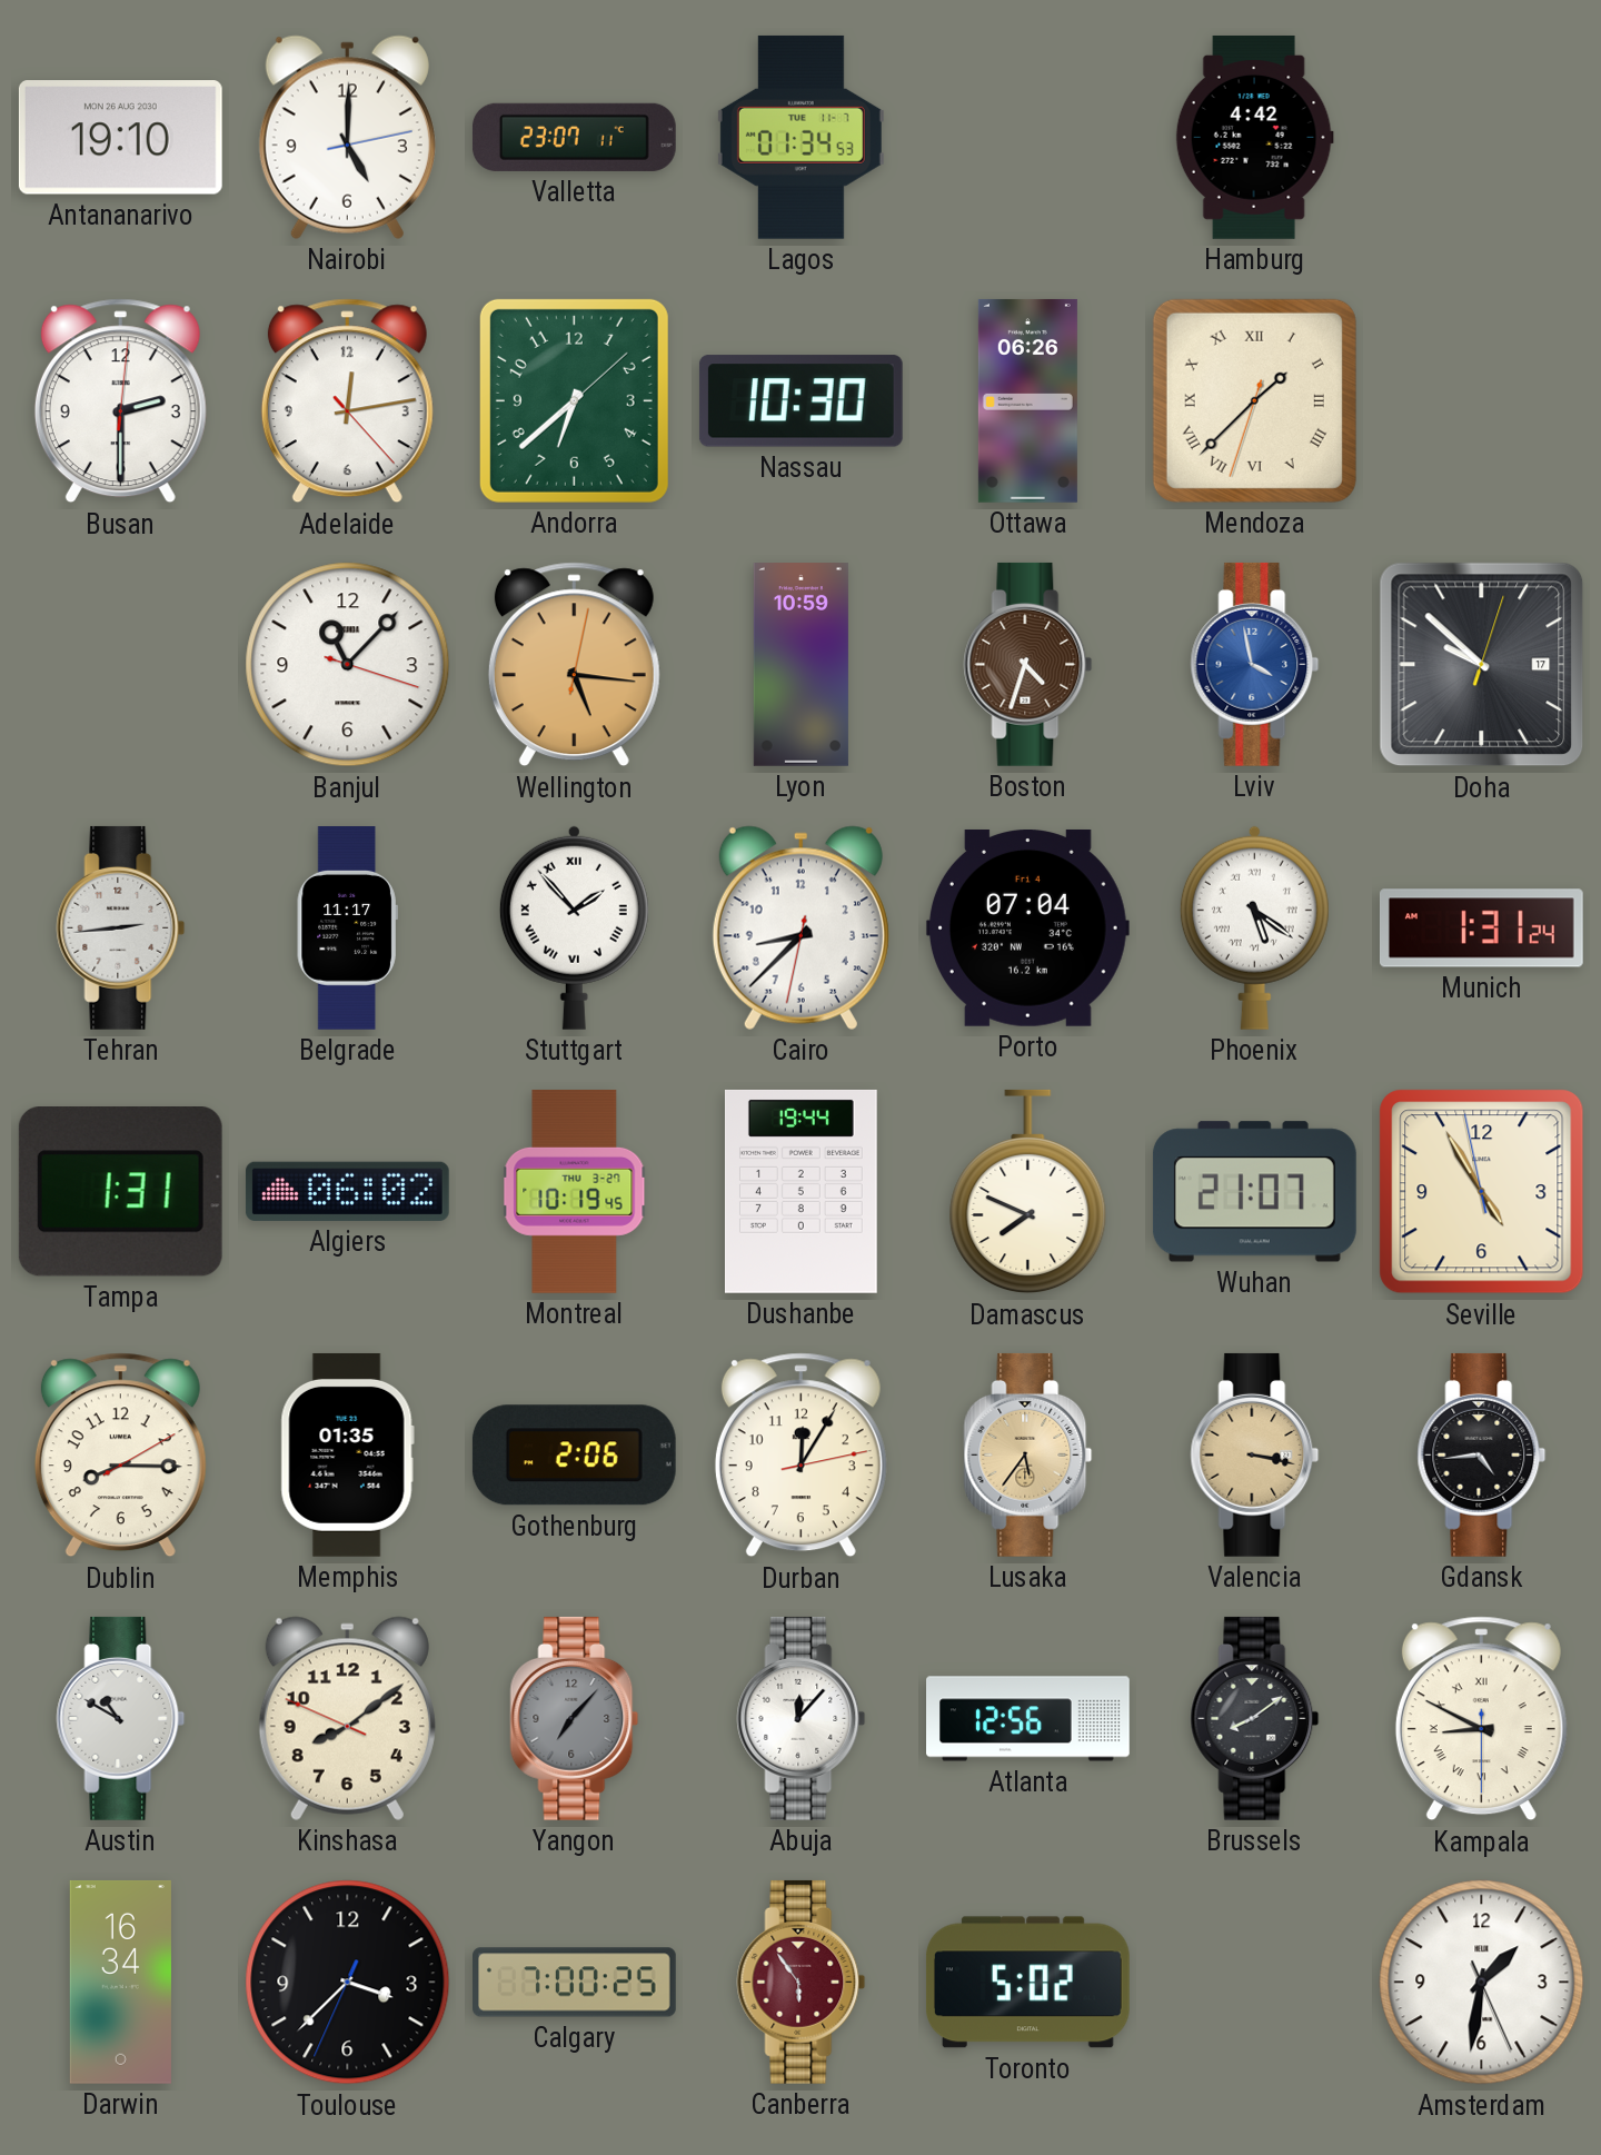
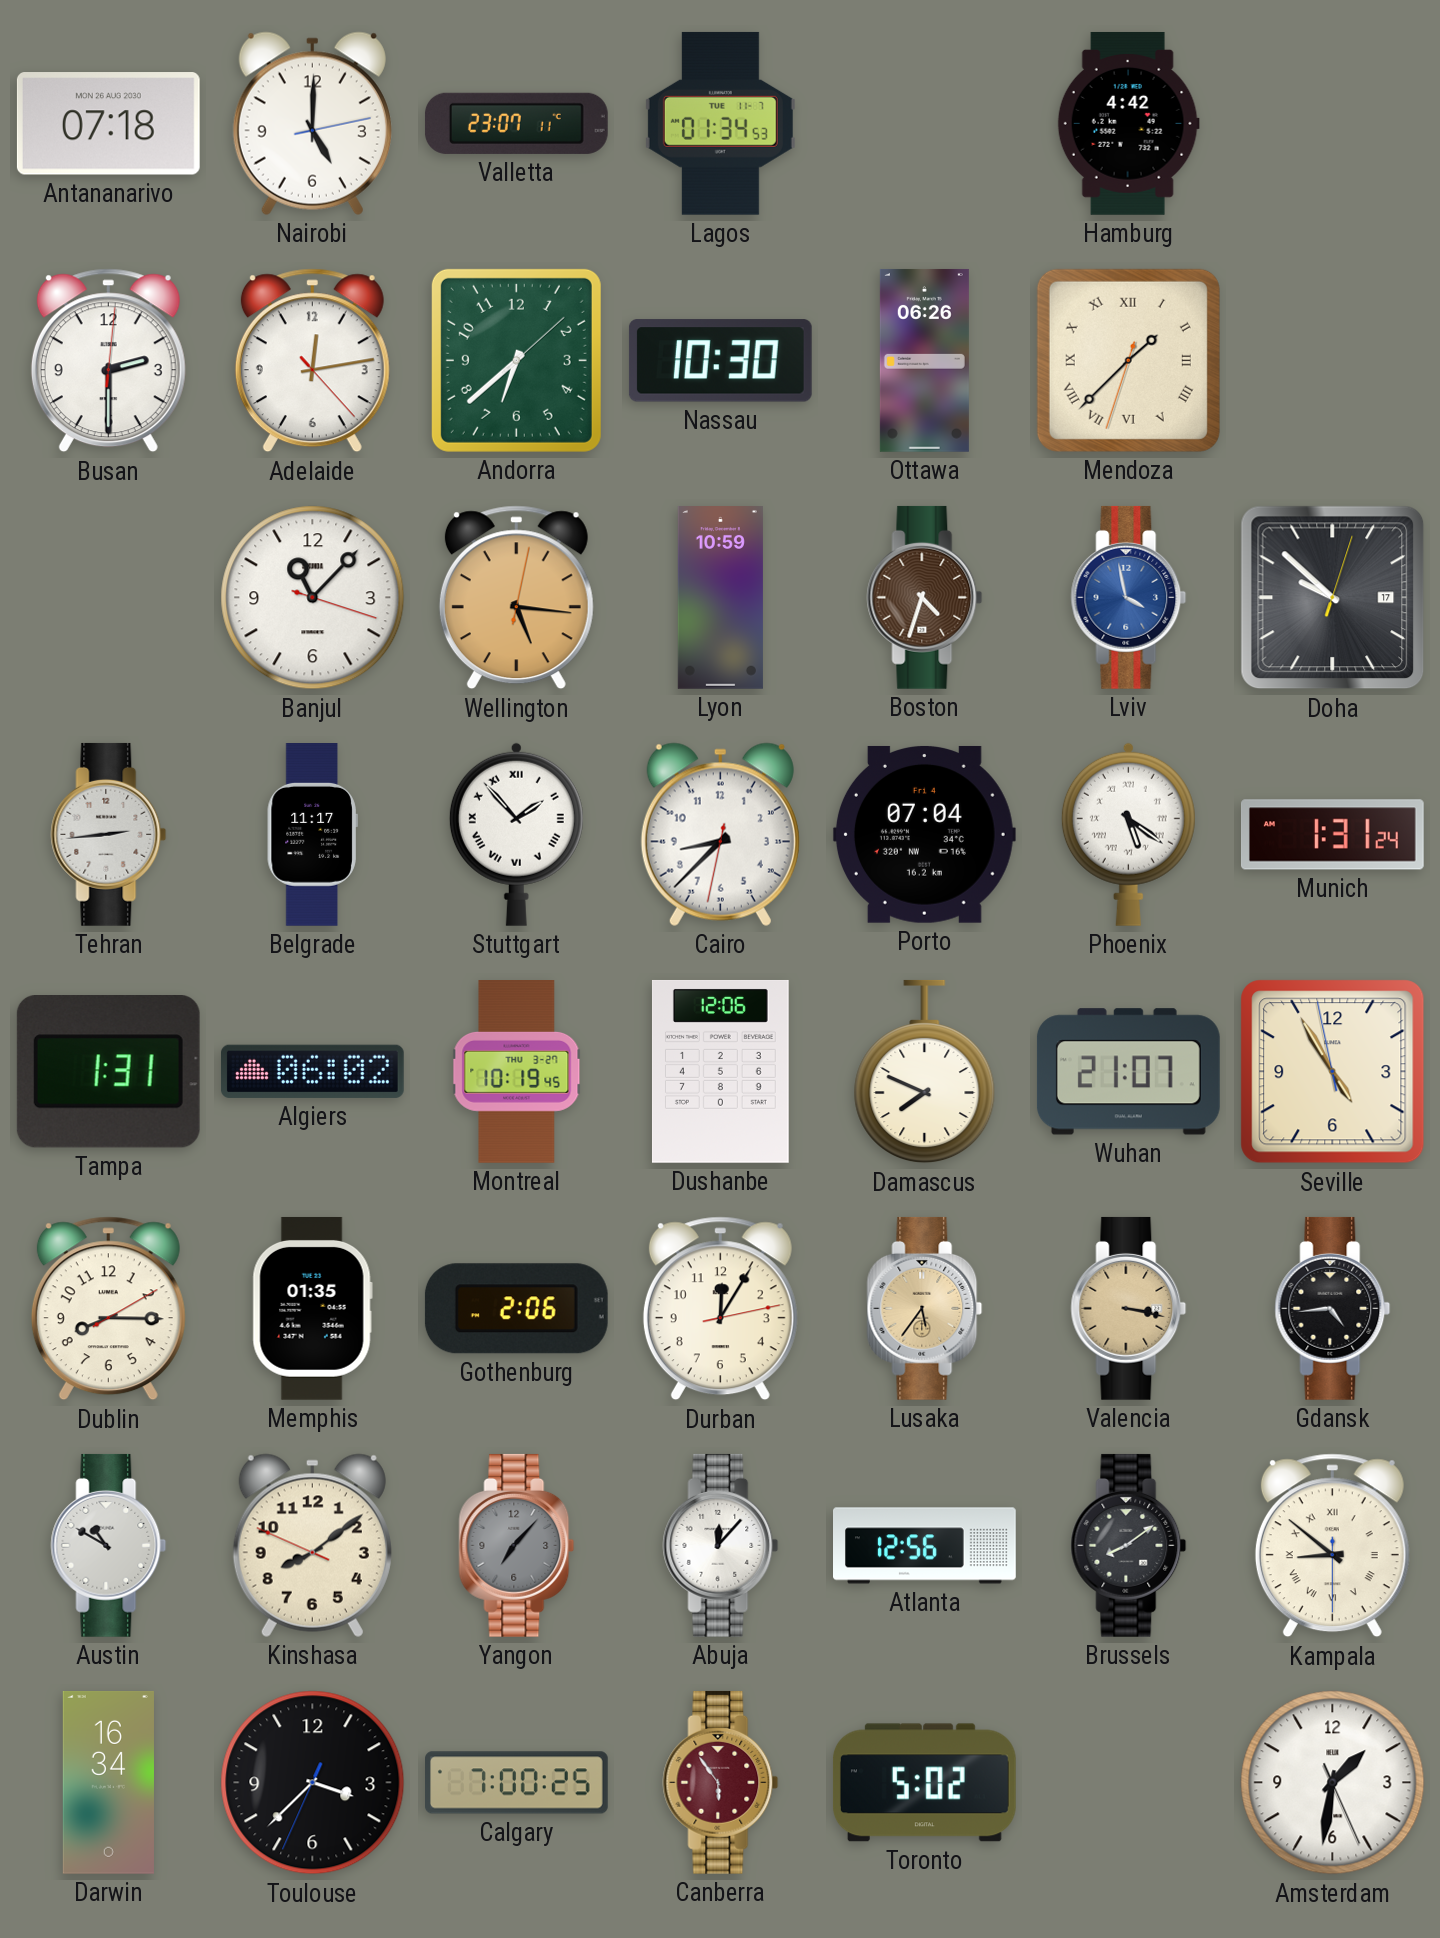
Antananarivo: 19:10 -> 07:18 (108, 124)
Dushanbe: 19:44 -> 12:06 (720, 1071)
Kampala: 8:49 -> 8:51 (1332, 1546)
